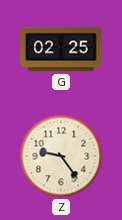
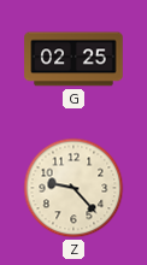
Z: 9:24 -> 9:23 (73, 188)
